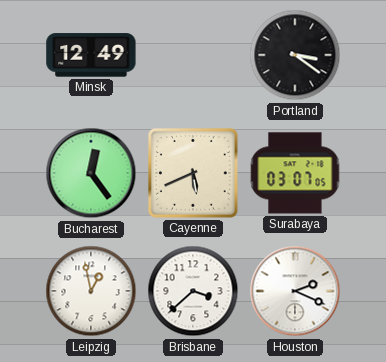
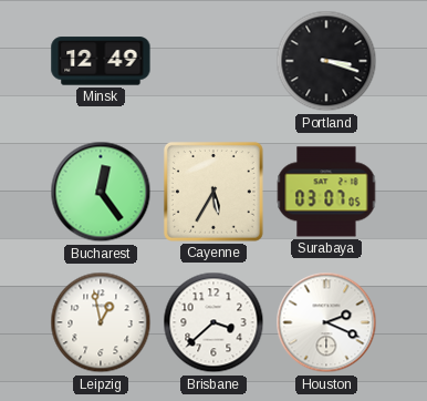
Portland: 3:21 -> 3:18 (326, 61)
Cayenne: 5:41 -> 5:35 (213, 192)
